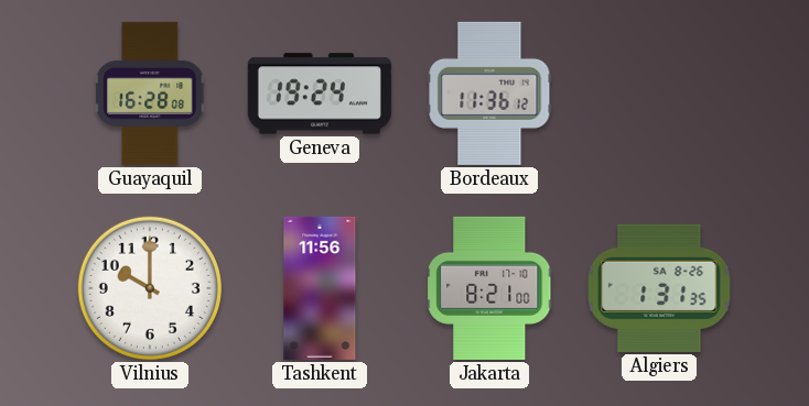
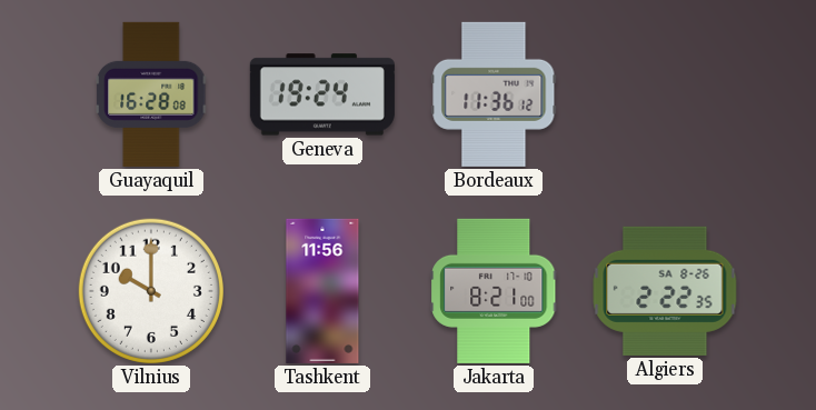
Algiers: 1:31 -> 2:22 (665, 291)
